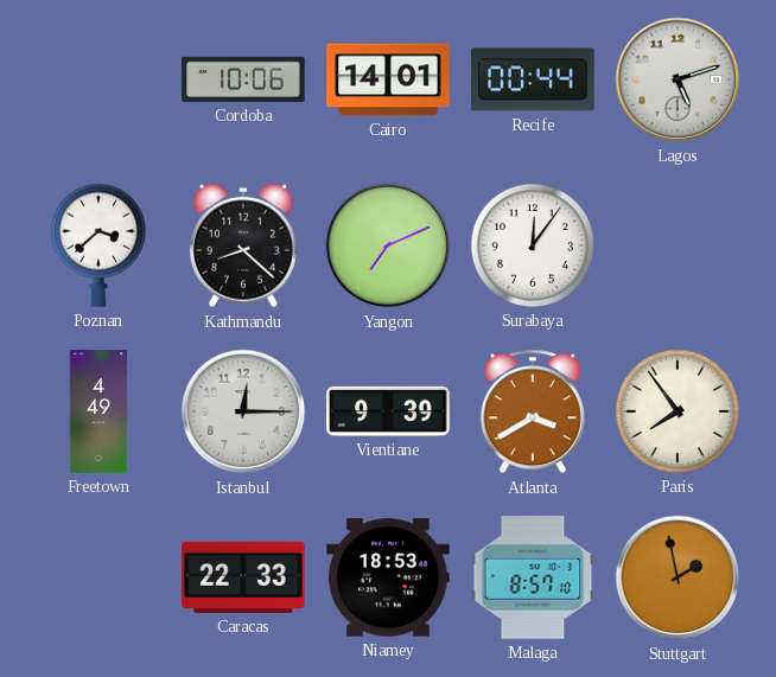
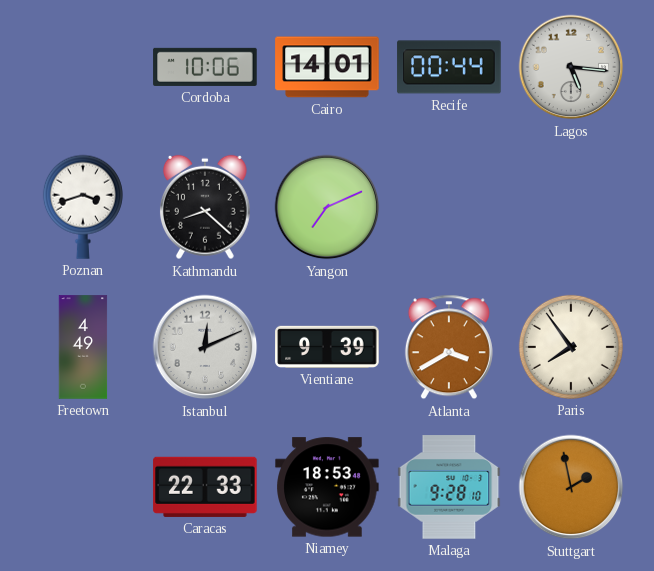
Lagos: 5:12 -> 5:16 (571, 67)
Poznan: 3:38 -> 3:42 (83, 207)
Surabaya: 12:06 -> none (533, 245)
Istanbul: 12:15 -> 12:11 (205, 347)
Malaga: 8:57 -> 9:28 (449, 487)
